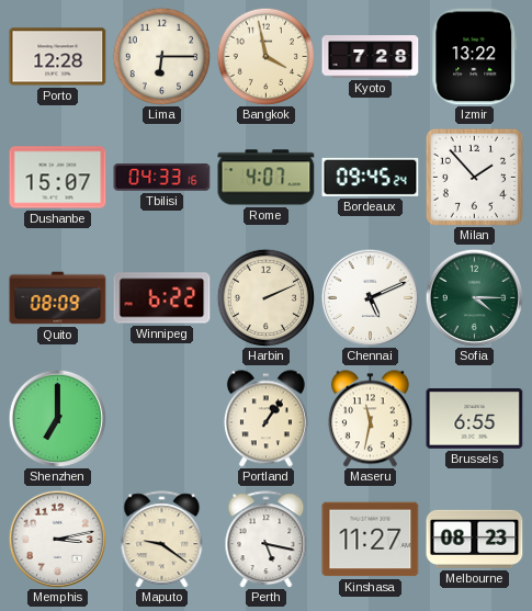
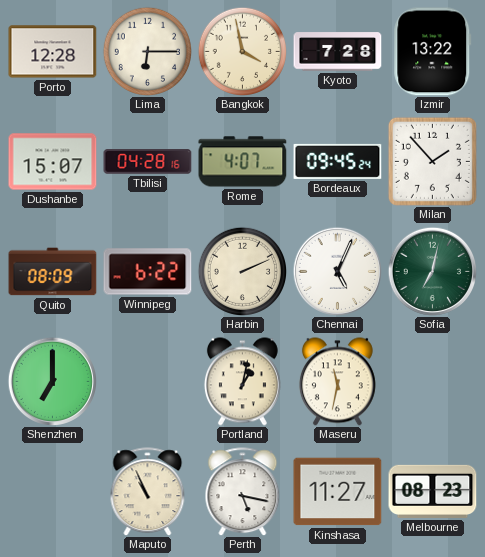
Tbilisi: 04:33 -> 04:28 (148, 162)
Chennai: 5:11 -> 5:04 (337, 271)
Sofia: 4:15 -> 7:02 (432, 271)
Portland: 1:06 -> 1:02 (242, 382)
Brussels: 6:55 -> none (475, 418)
Memphis: 3:13 -> none (57, 539)
Maputo: 9:21 -> 10:56 (148, 492)
